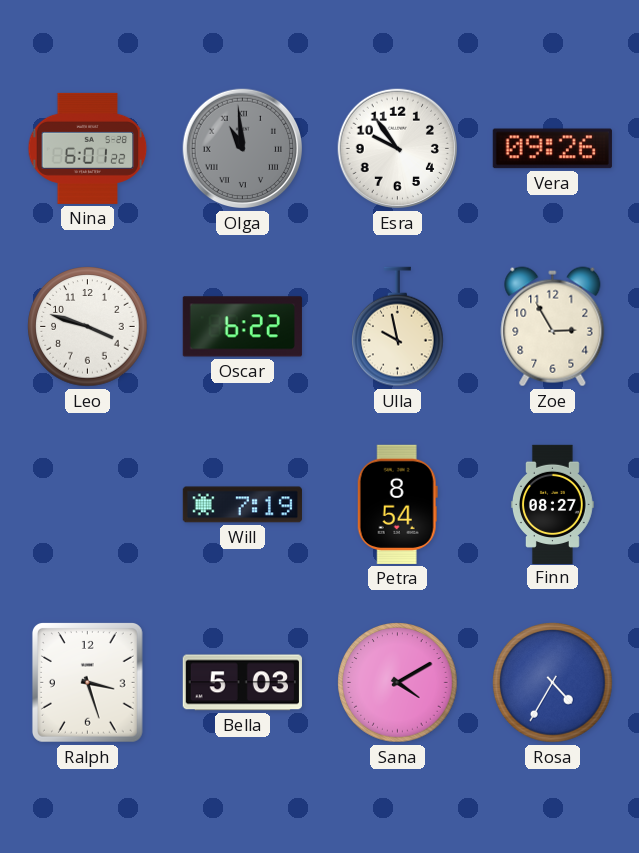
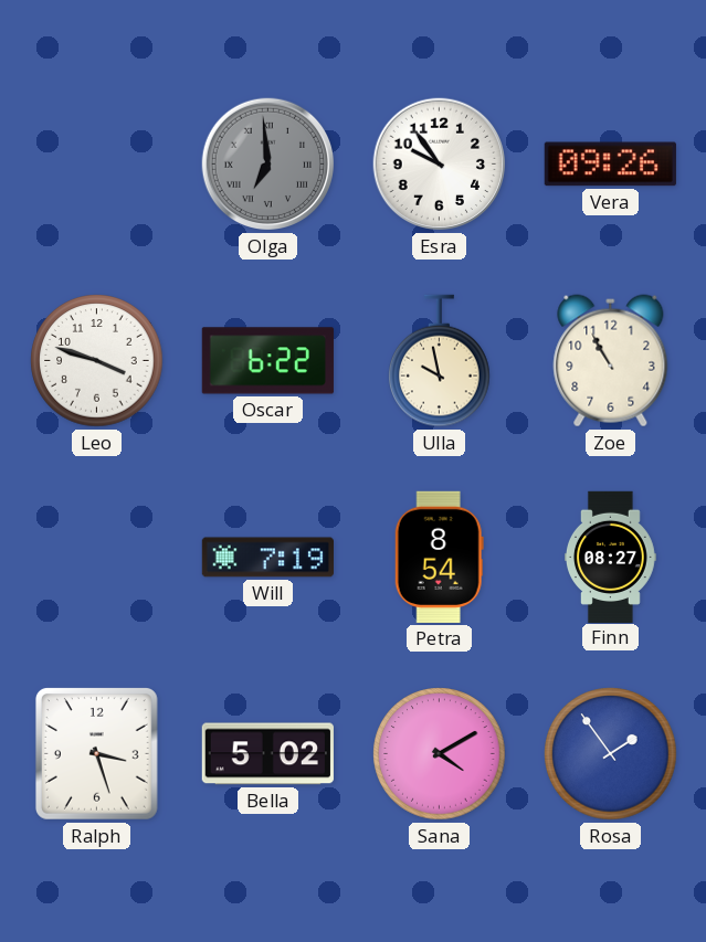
Nina: 6:01 -> none (88, 148)
Olga: 10:59 -> 6:59 (268, 165)
Zoe: 2:55 -> 10:55 (611, 361)
Bella: 5:03 -> 5:02 (267, 754)
Rosa: 4:35 -> 1:54 (611, 754)
